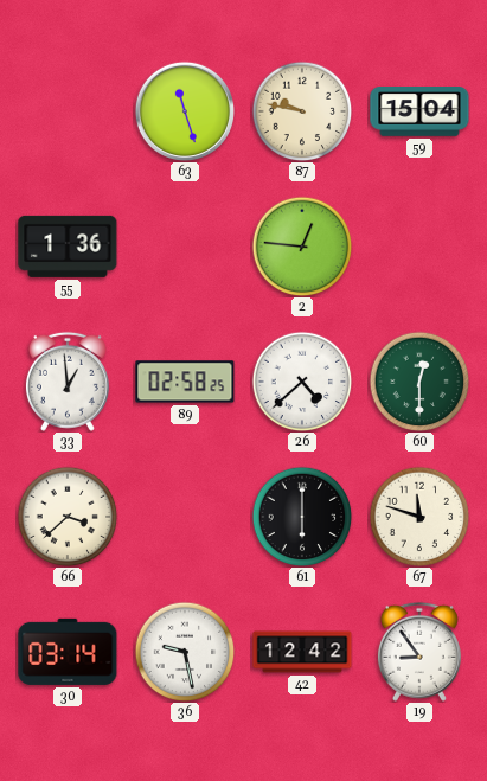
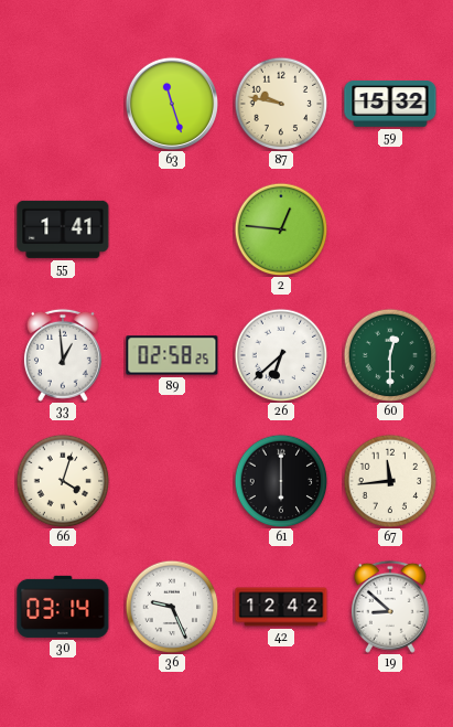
59: 15:04 -> 15:32 (390, 104)
55: 1:36 -> 1:41 (63, 229)
26: 4:38 -> 6:38 (281, 355)
66: 3:38 -> 4:03 (63, 481)
67: 11:48 -> 11:44 (390, 481)
36: 9:28 -> 9:26 (172, 607)
19: 8:54 -> 8:52 (390, 607)
